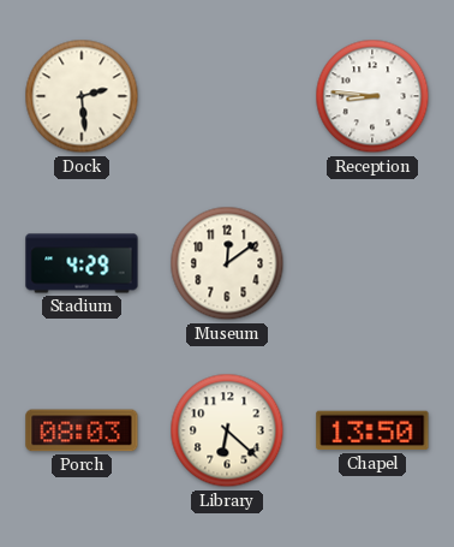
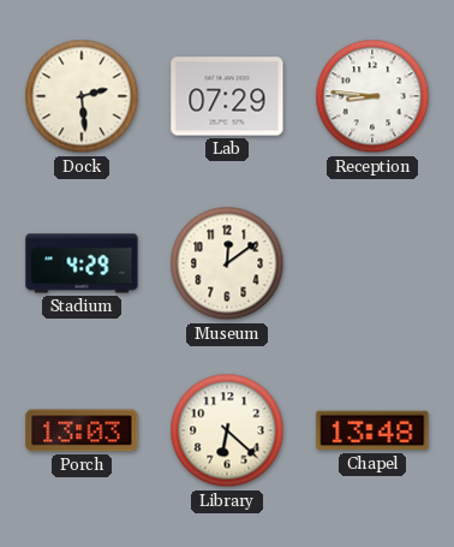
Lab: none -> 07:29 (227, 96)
Porch: 08:03 -> 13:03 (82, 430)
Chapel: 13:50 -> 13:48 (372, 430)
